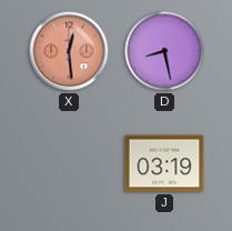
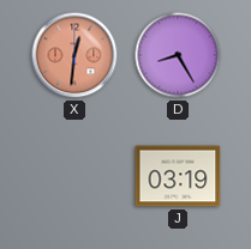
X: 12:29 -> 12:31 (74, 55)
D: 8:28 -> 8:25 (178, 55)
